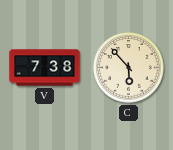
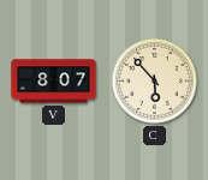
V: 7:38 -> 8:07 (54, 82)
